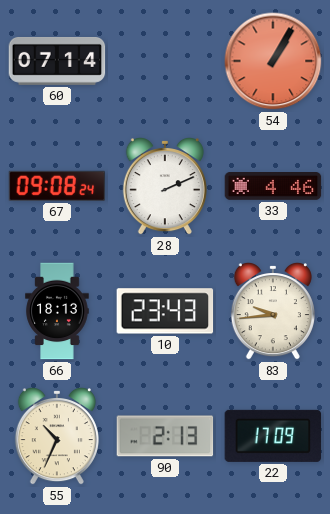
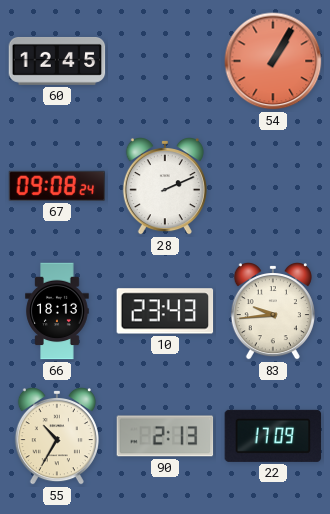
60: 07:14 -> 12:45 (57, 61)
33: 4:46 -> none (273, 187)
55: 10:34 -> 10:35 (57, 436)
